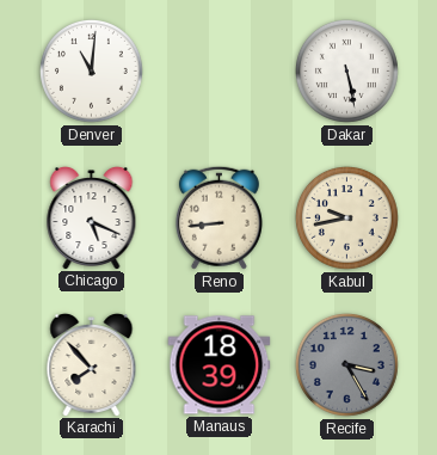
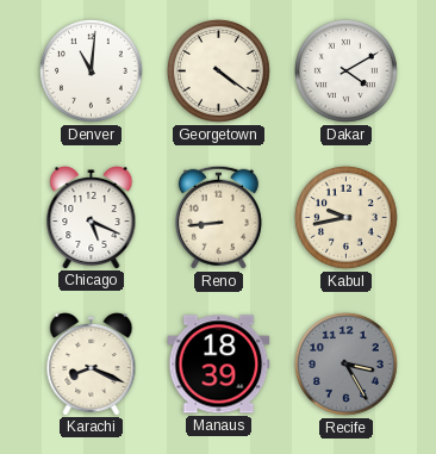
Georgetown: none -> 4:21 (218, 70)
Dakar: 5:28 -> 4:10 (345, 70)
Karachi: 7:53 -> 8:19 (92, 365)
